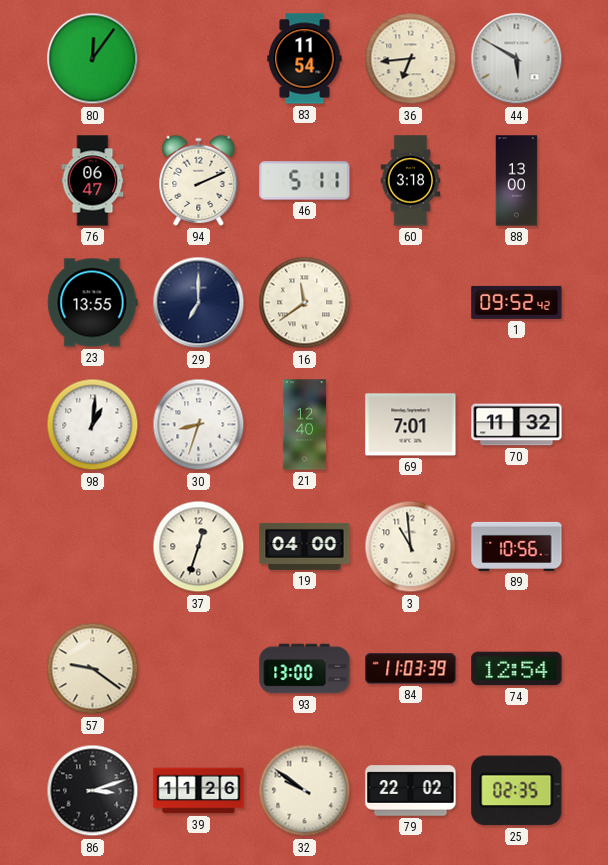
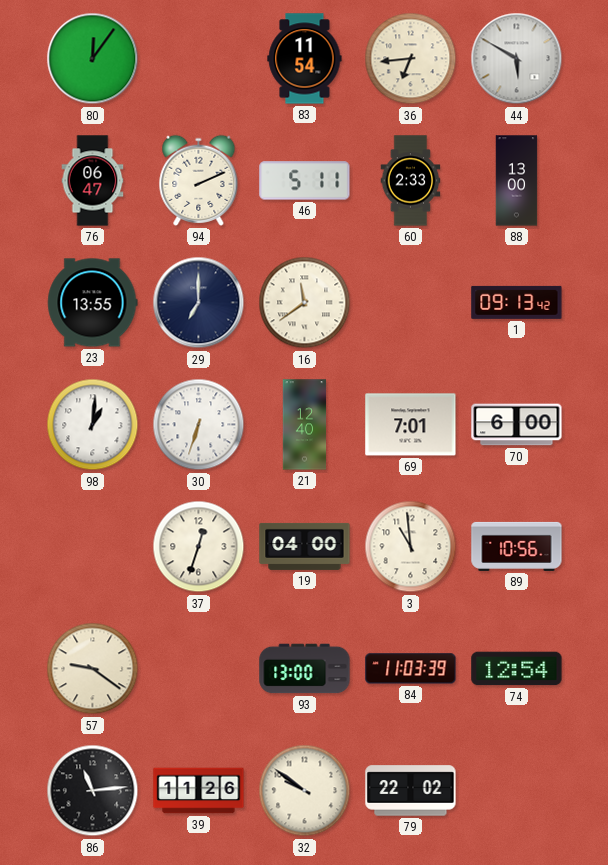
60: 3:18 -> 2:33 (411, 181)
1: 09:52 -> 09:13 (517, 302)
30: 8:33 -> 6:33 (199, 425)
70: 11:32 -> 6:00 (517, 425)
86: 3:12 -> 11:14 (93, 791)
25: 02:35 -> none (517, 791)
